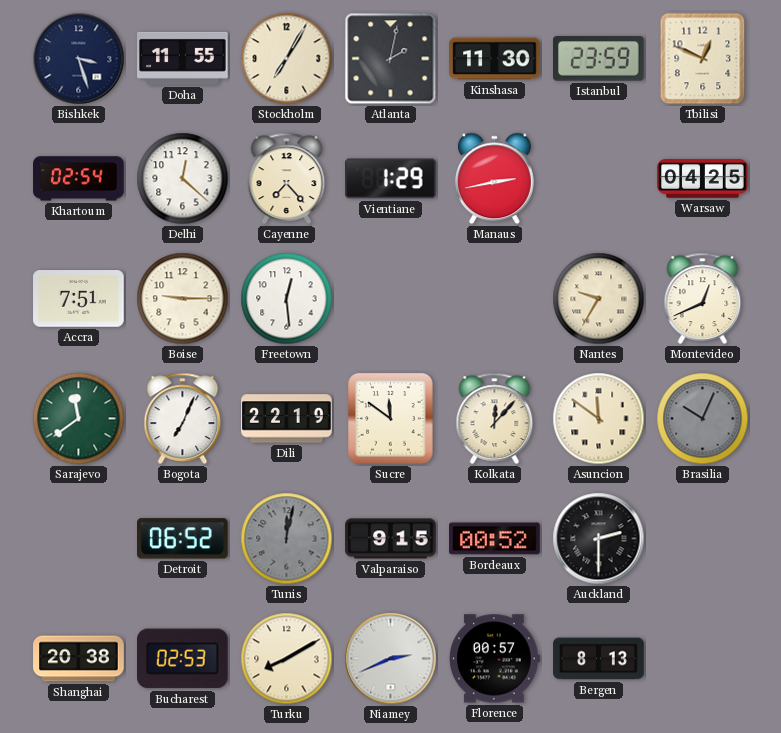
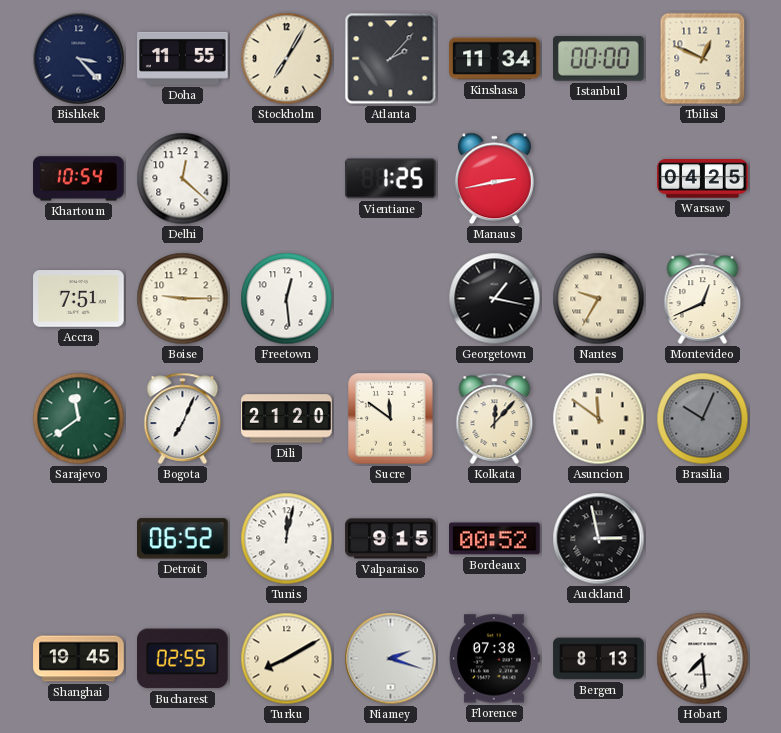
Bishkek: 3:27 -> 3:23 (79, 59)
Atlanta: 2:02 -> 2:07 (391, 59)
Kinshasa: 11:30 -> 11:34 (495, 59)
Istanbul: 23:59 -> 00:00 (599, 59)
Khartoum: 02:54 -> 10:54 (79, 179)
Cayenne: 7:23 -> none (287, 178)
Vientiane: 1:29 -> 1:25 (391, 179)
Georgetown: none -> 1:17 (495, 299)
Dili: 22:19 -> 21:20 (287, 419)
Tunis dial: grey -> white (287, 539)
Auckland: 2:30 -> 2:58 (599, 539)
Shanghai: 20:38 -> 19:45 (79, 659)
Bucharest: 02:53 -> 02:55 (183, 659)
Niamey: 2:41 -> 2:18 (391, 659)
Florence: 00:57 -> 07:38 (494, 659)
Hobart: none -> 7:29 (703, 659)
